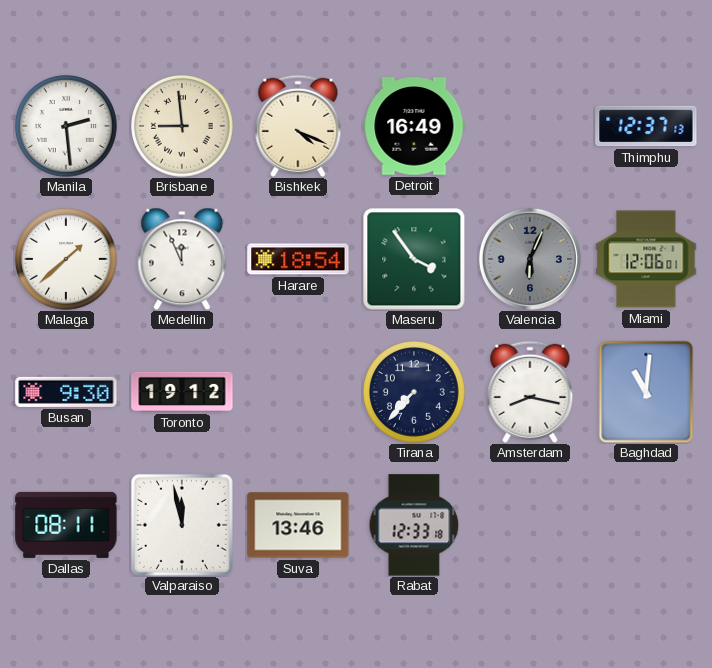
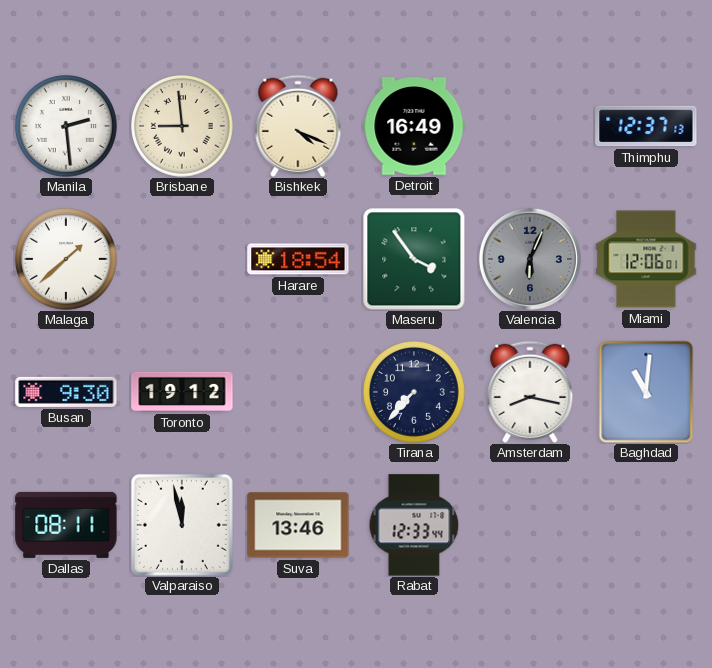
Medellin: 11:56 -> none (182, 259)
Rabat: 12:33:18 -> 12:33:44 (414, 525)
